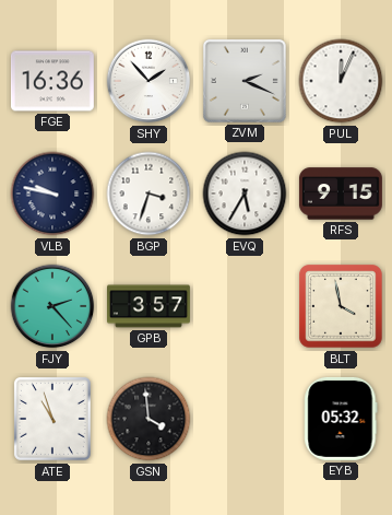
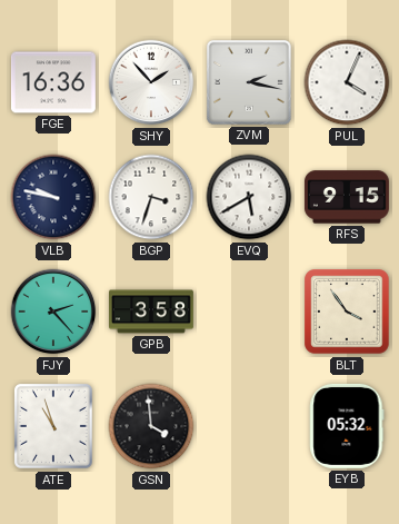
ZVM: 2:19 -> 2:17 (249, 82)
PUL: 12:04 -> 4:04 (347, 82)
EVQ: 5:35 -> 5:40 (249, 197)
GPB: 3:57 -> 3:58 (152, 312)
BLT: 3:58 -> 3:54 (347, 312)
